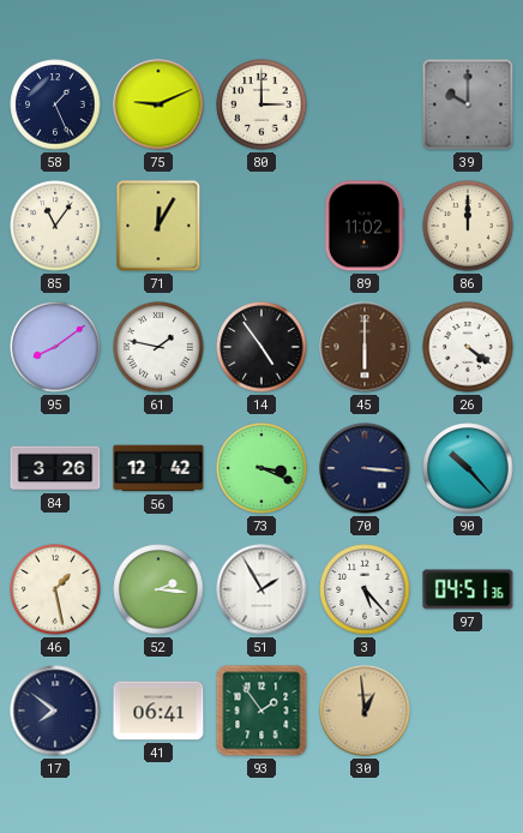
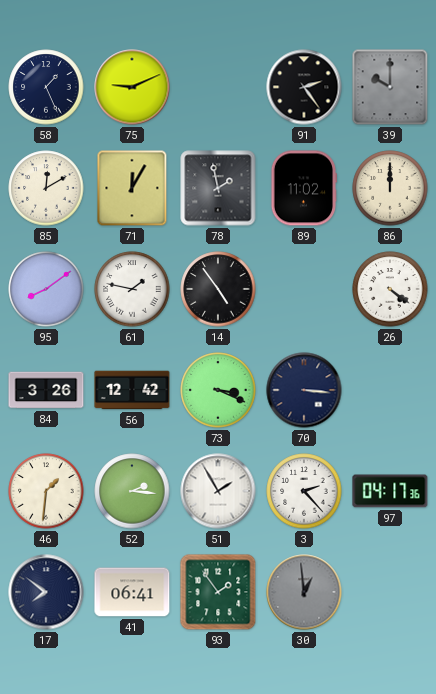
80: 3:00 -> none (261, 104)
91: none -> 2:24 (304, 87)
85: 11:06 -> 12:10 (46, 188)
78: none -> 1:58 (218, 188)
45: 6:00 -> none (365, 347)
90: 10:23 -> none (468, 468)
46: 1:28 -> 1:31 (46, 491)
3: 5:23 -> 2:23 (304, 491)
97: 04:51 -> 04:17 (390, 491)
30 dial: champagne -> grey (304, 592)
